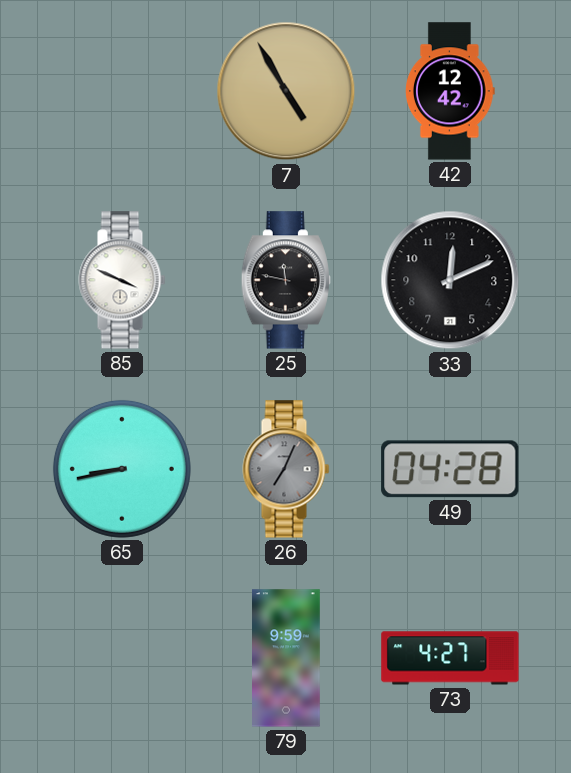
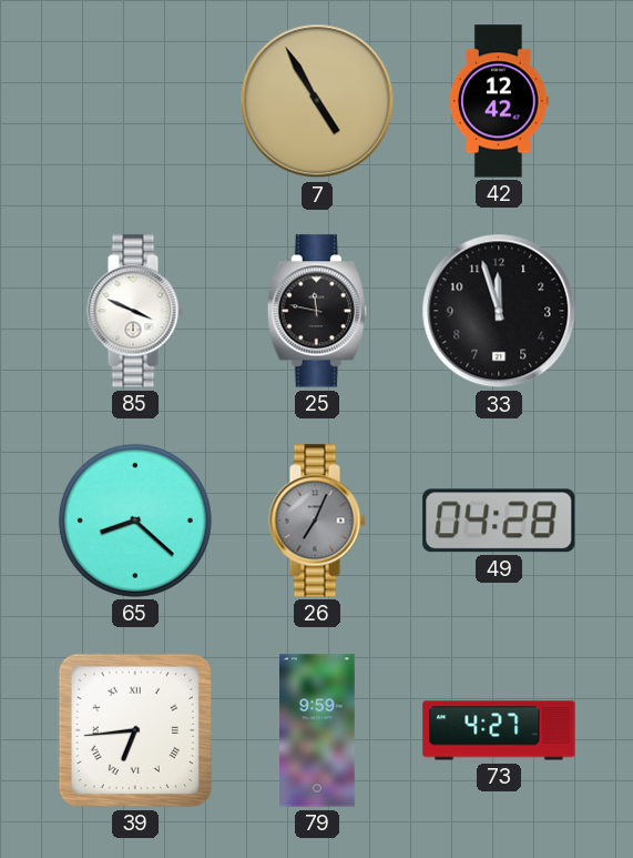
33: 12:11 -> 11:57 (499, 311)
65: 8:43 -> 8:22 (135, 521)
39: none -> 6:44 (135, 730)
